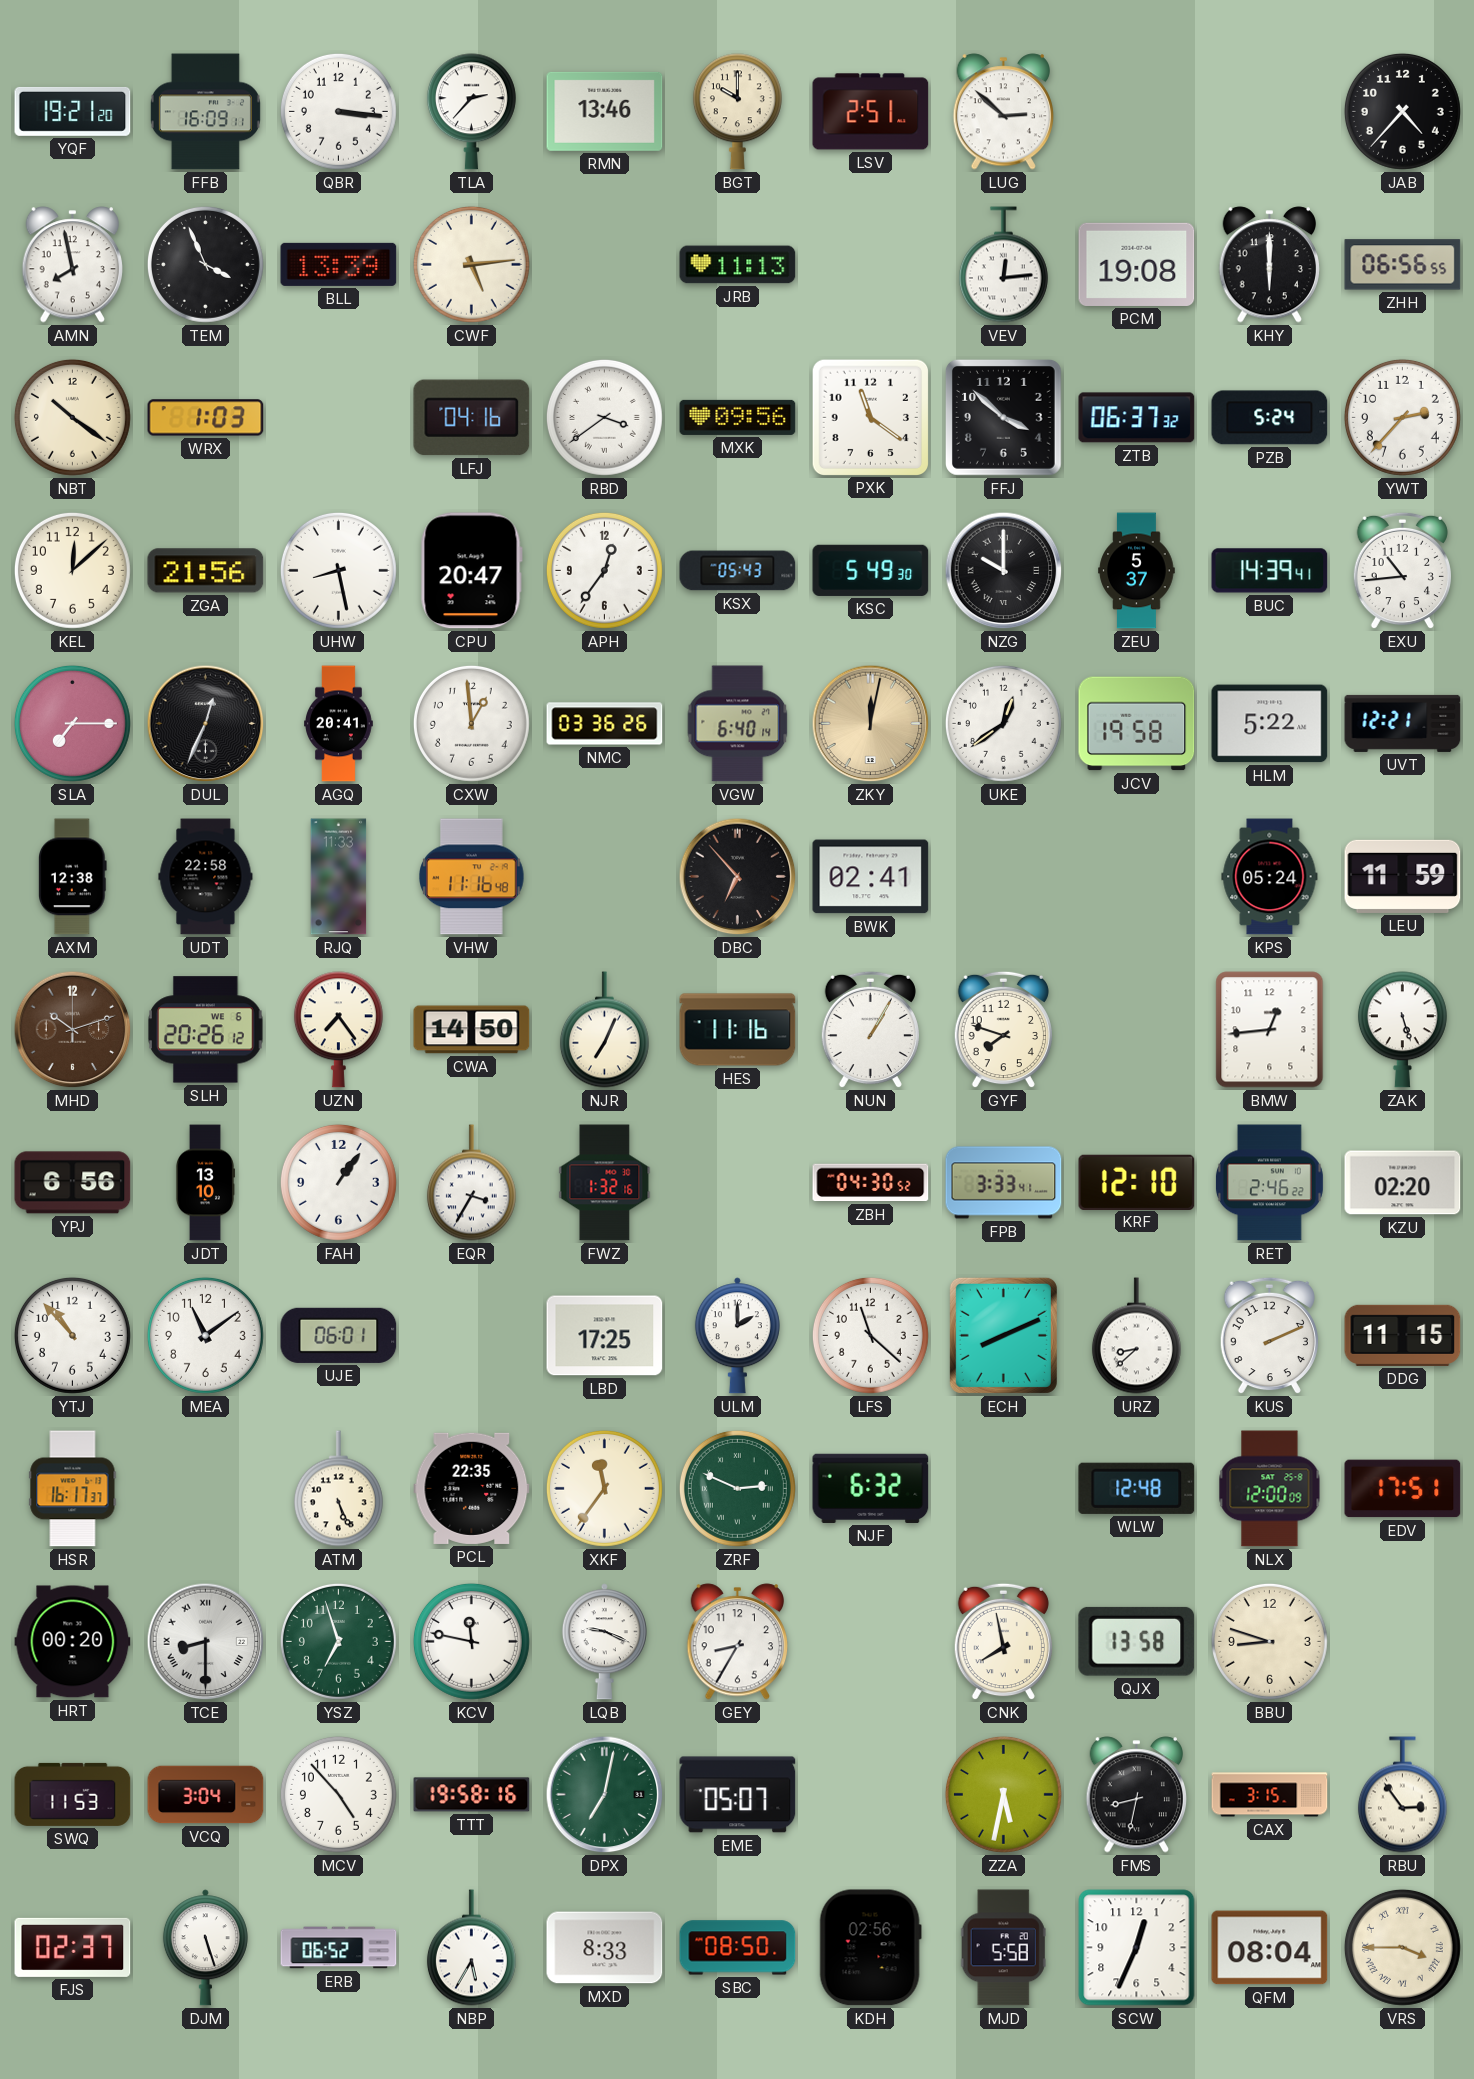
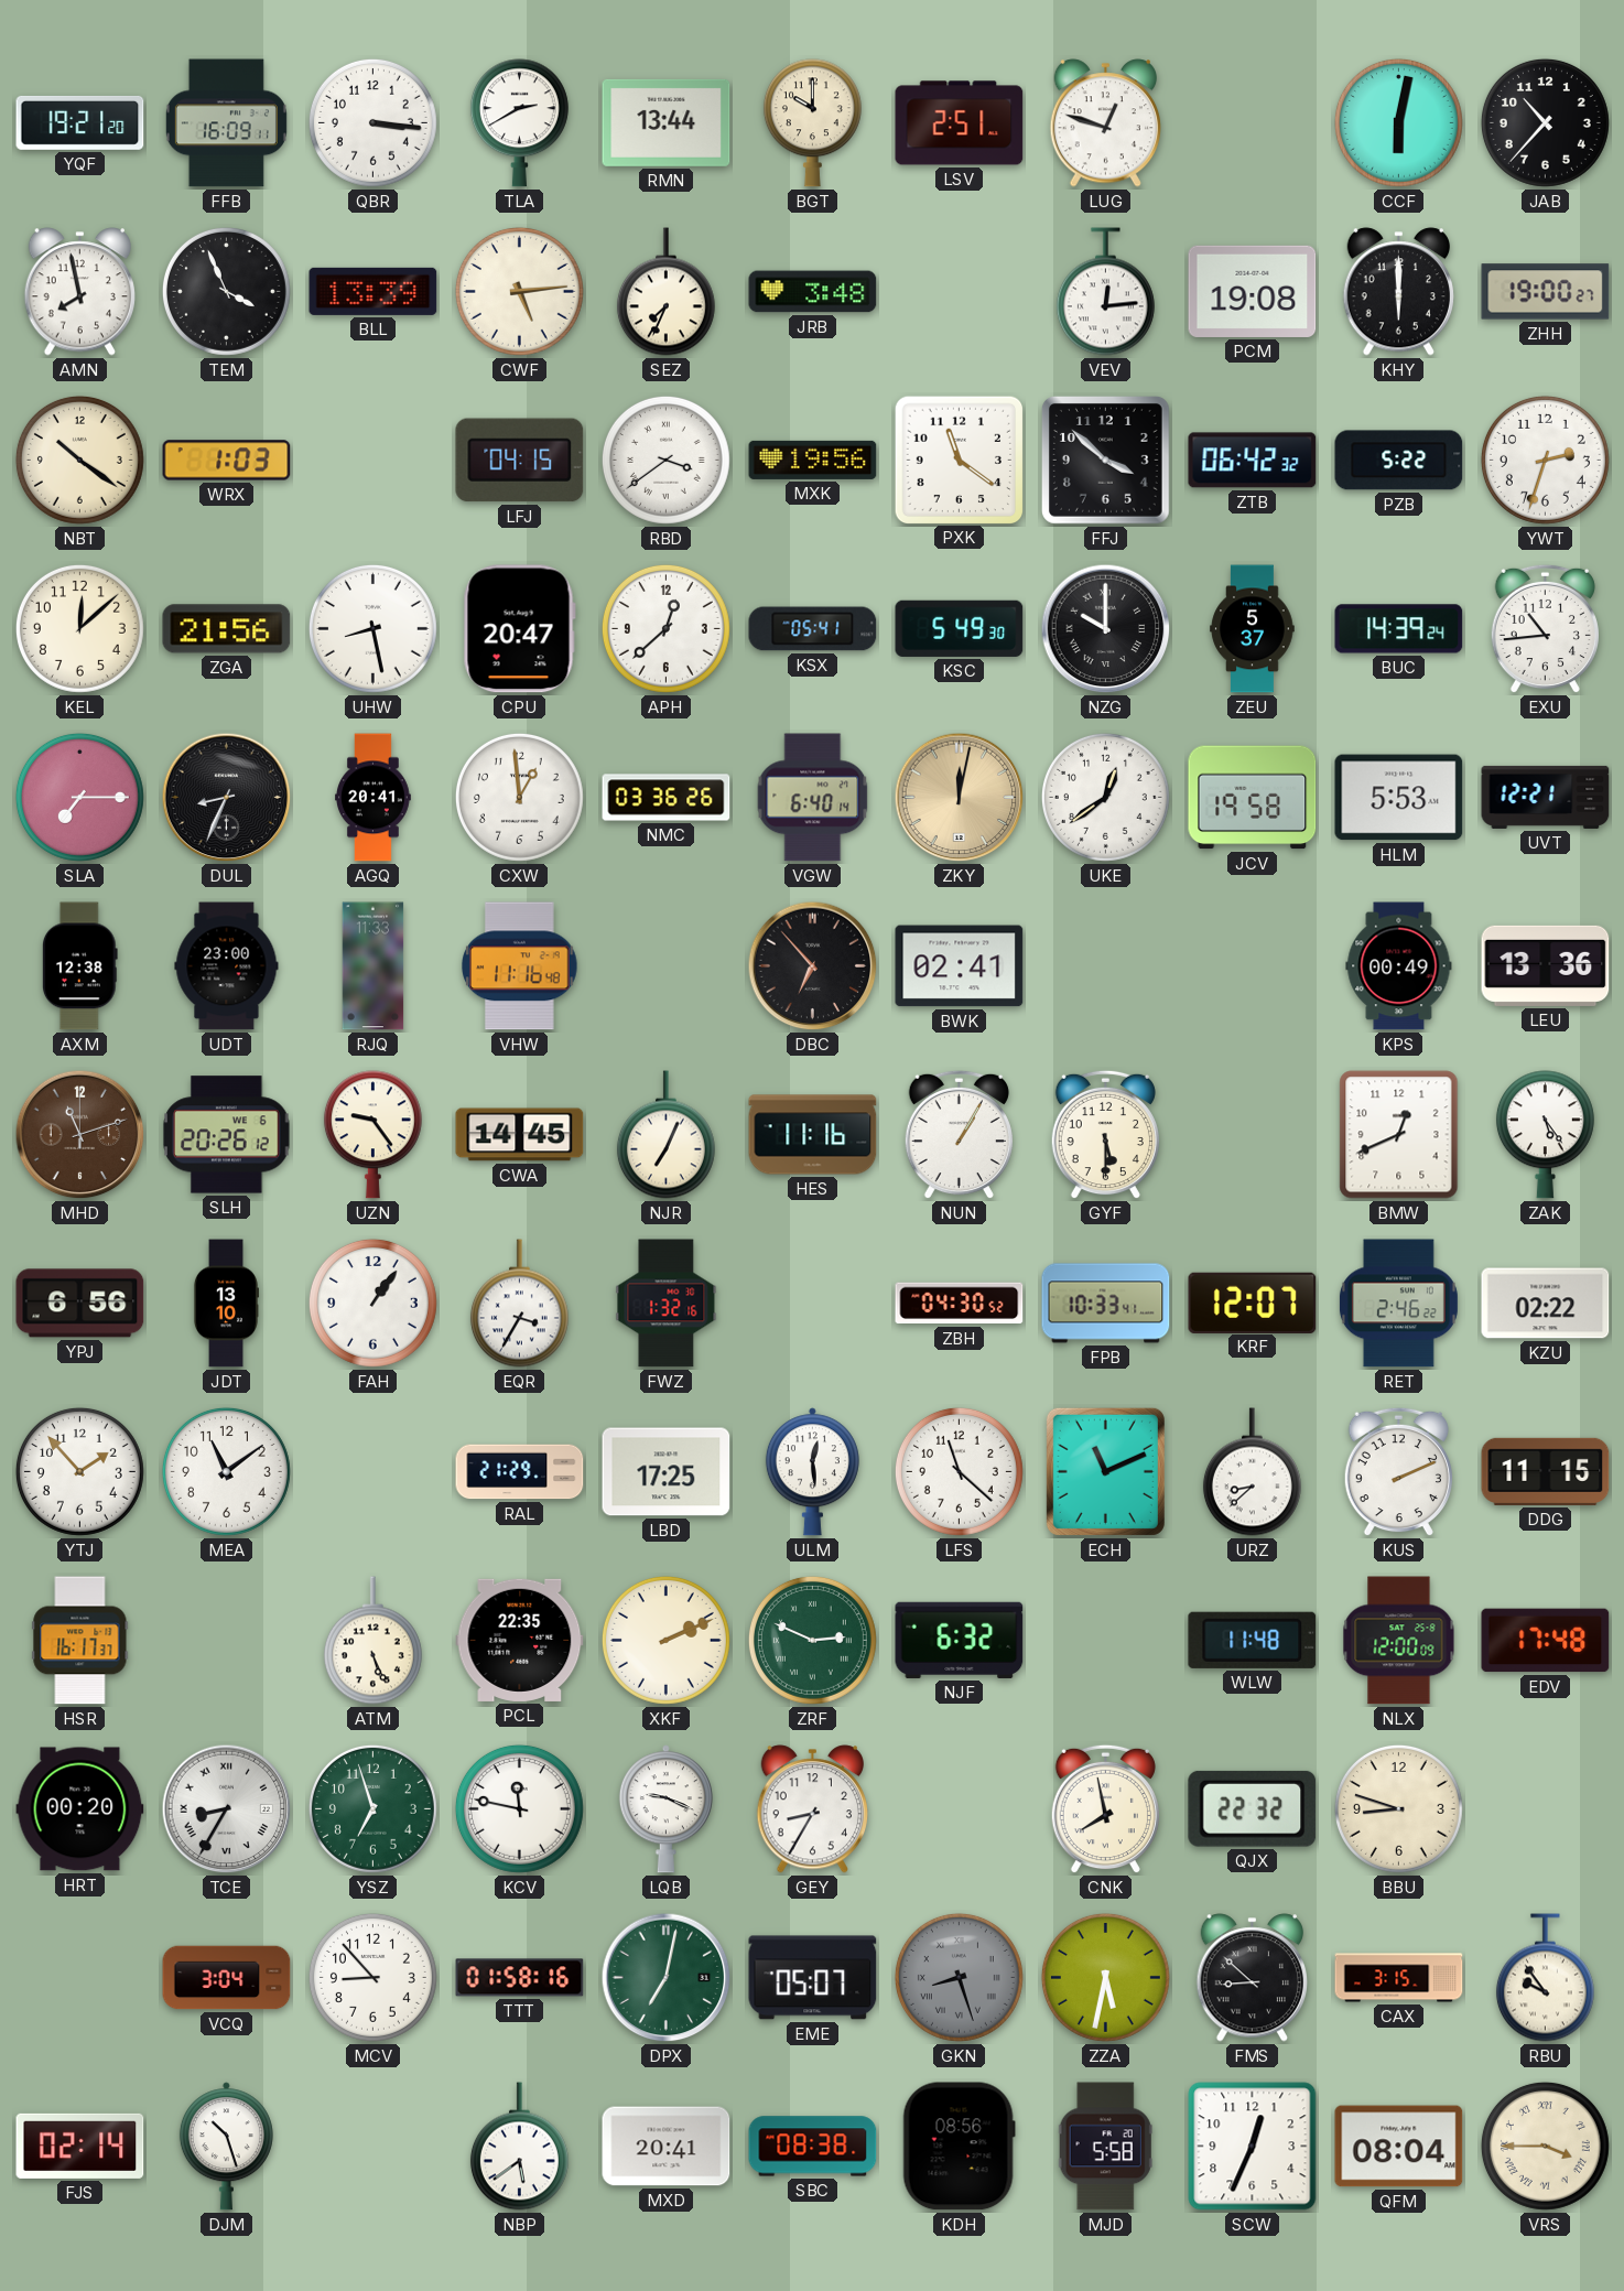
TLA: 2:37 -> 2:40 (519, 123)
RMN: 13:46 -> 13:44 (667, 122)
LUG: 2:52 -> 12:48 (1105, 123)
CCF: none -> 6:02 (1398, 122)
JAB: 4:37 -> 10:37 (1545, 122)
SEZ: none -> 7:34 (665, 292)
JRB: 11:13 -> 3:48 (813, 292)
ZHH: 06:56 -> 19:00 (1546, 292)
LFJ: 04:16 -> 04:15 (520, 461)
MXK: 09:56 -> 19:56 (813, 460)
ZTB: 06:37 -> 06:42 (1253, 461)
PZB: 5:24 -> 5:22 (1399, 461)
YWT: 2:37 -> 2:33 (1545, 460)
APH: 12:36 -> 12:38 (665, 628)
KSX: 05:43 -> 05:41 (813, 629)
BUC: 14:39:41 -> 14:39:24 (1399, 629)
DUL: 12:34 -> 8:34 (227, 798)
HLM: 5:22 -> 5:53 (1399, 798)
UDT: 22:58 -> 23:00 (227, 966)
KPS: 05:24 -> 00:49 (1399, 966)
LEU: 11:59 -> 13:36 (1546, 965)
MHD: 10:12 -> 11:12 (80, 1135)
UZN: 7:24 -> 9:24 (372, 1135)
CWA: 14:50 -> 14:45 (520, 1135)
GYF: 7:48 -> 5:30 (1105, 1135)
BMW: 12:44 -> 12:41 (1399, 1135)
ZAK: 5:27 -> 5:24 (1545, 1135)
FPB: 3:33 -> 10:33 (1106, 1304)
KRF: 12:10 -> 12:07 (1253, 1303)
KZU: 02:20 -> 02:22 (1546, 1304)
YTJ: 10:53 -> 1:53 (79, 1471)
UJE: 06:01 -> none (339, 1335)
RAL: none -> 21:29 (520, 1472)
ULM: 2:00 -> 12:29 (812, 1472)
ECH: 8:11 -> 11:11 (1105, 1471)
XKF: 11:36 -> 2:11 (665, 1640)
WLW: 12:48 -> 11:48 (1253, 1640)
EDV: 17:51 -> 17:48 (1546, 1641)
TCE: 8:30 -> 8:35 (227, 1809)
QJX: 13:58 -> 22:32 (1253, 1808)
SWQ: 11:53 -> none (73, 1794)
MCV: 4:53 -> 8:53 (372, 1977)
TTT: 19:58 -> 01:58 (520, 1978)
GKN: none -> 8:27 (959, 1977)
FMS: 8:32 -> 8:52 (1252, 1978)
RBU: 2:54 -> 9:54 (1545, 1978)
FJS: 02:37 -> 02:14 (80, 2146)
DJM: 5:27 -> 10:27 (226, 2147)
ERB: 06:52 -> none (339, 1948)
NBP: 5:35 -> 5:39 (519, 2147)
MXD: 8:33 -> 20:41 (667, 2147)
SBC: 08:50 -> 08:38 (813, 2147)
KDH: 02:56 -> 08:56 (959, 2147)
